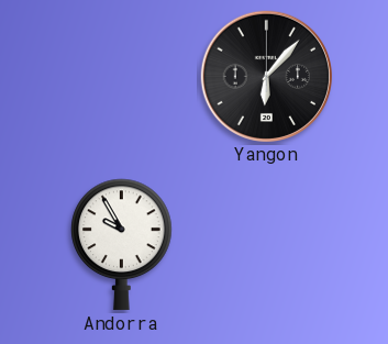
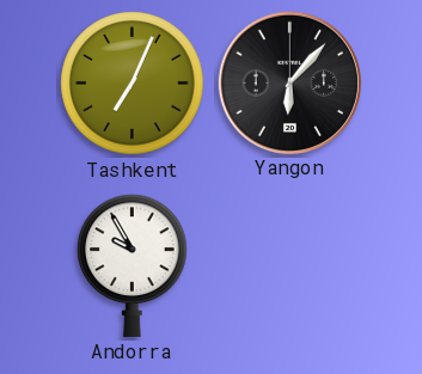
Tashkent: none -> 7:04 (133, 84)
